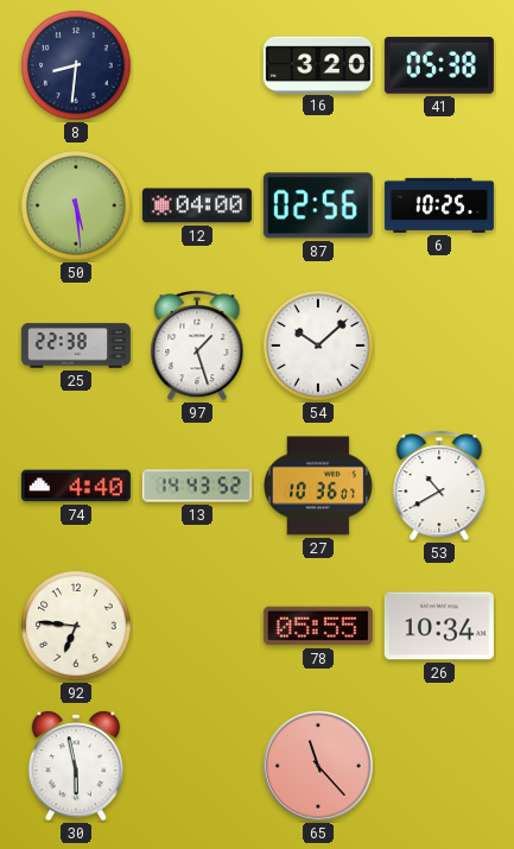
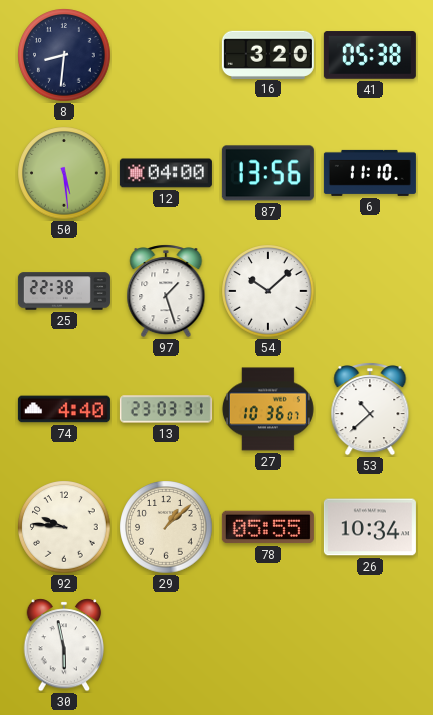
87: 02:56 -> 13:56 (268, 173)
6: 10:25 -> 11:10 (370, 173)
13: 14:43 -> 23:03 (166, 409)
53: 10:40 -> 10:38 (370, 409)
92: 6:46 -> 9:46 (64, 527)
29: none -> 1:08 (166, 527)
65: 11:23 -> none (319, 767)
